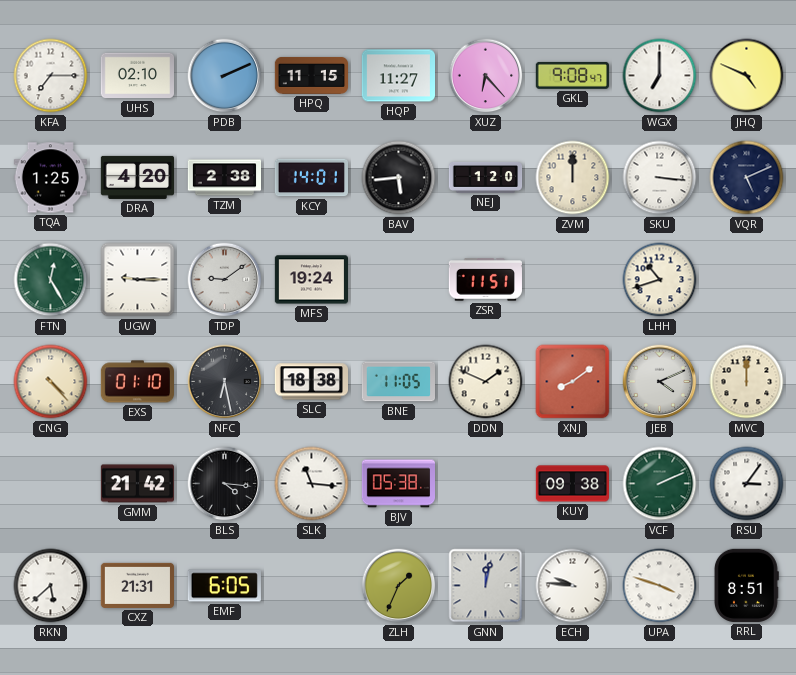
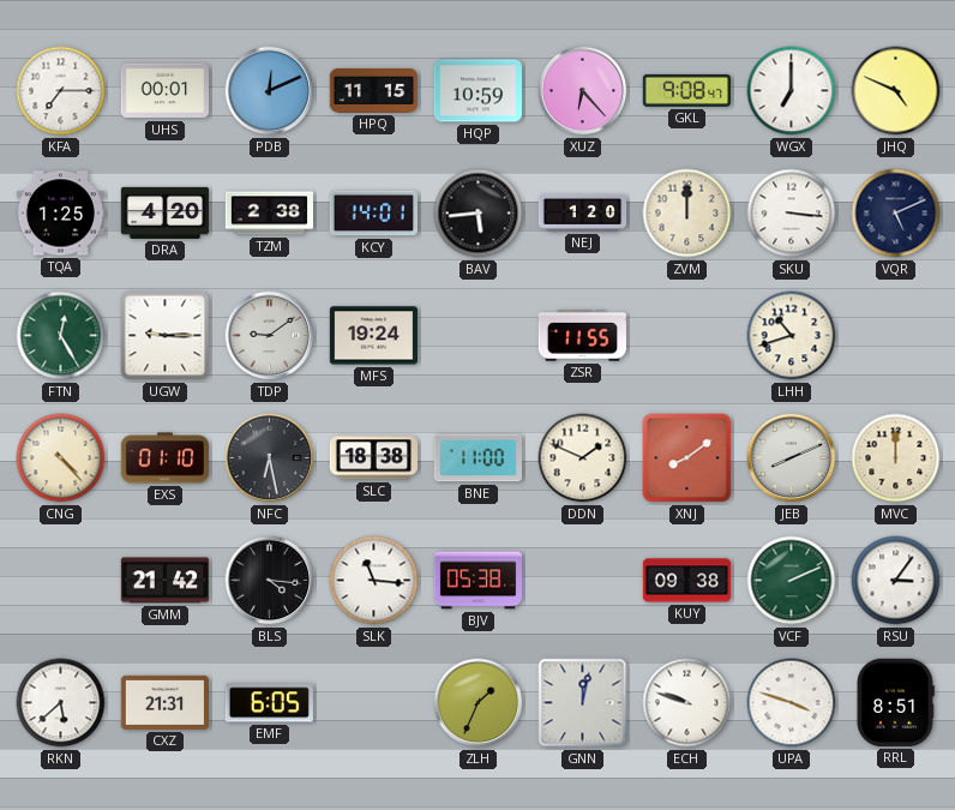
UHS: 02:10 -> 00:01 (164, 91)
PDB: 2:11 -> 12:11 (270, 91)
HQP: 11:27 -> 10:59 (477, 91)
ZSR: 11:51 -> 11:55 (582, 336)
BNE: 11:05 -> 11:00 (477, 458)
JEB: 4:11 -> 8:11 (792, 458)
ECH: 9:46 -> 9:48 (687, 703)
